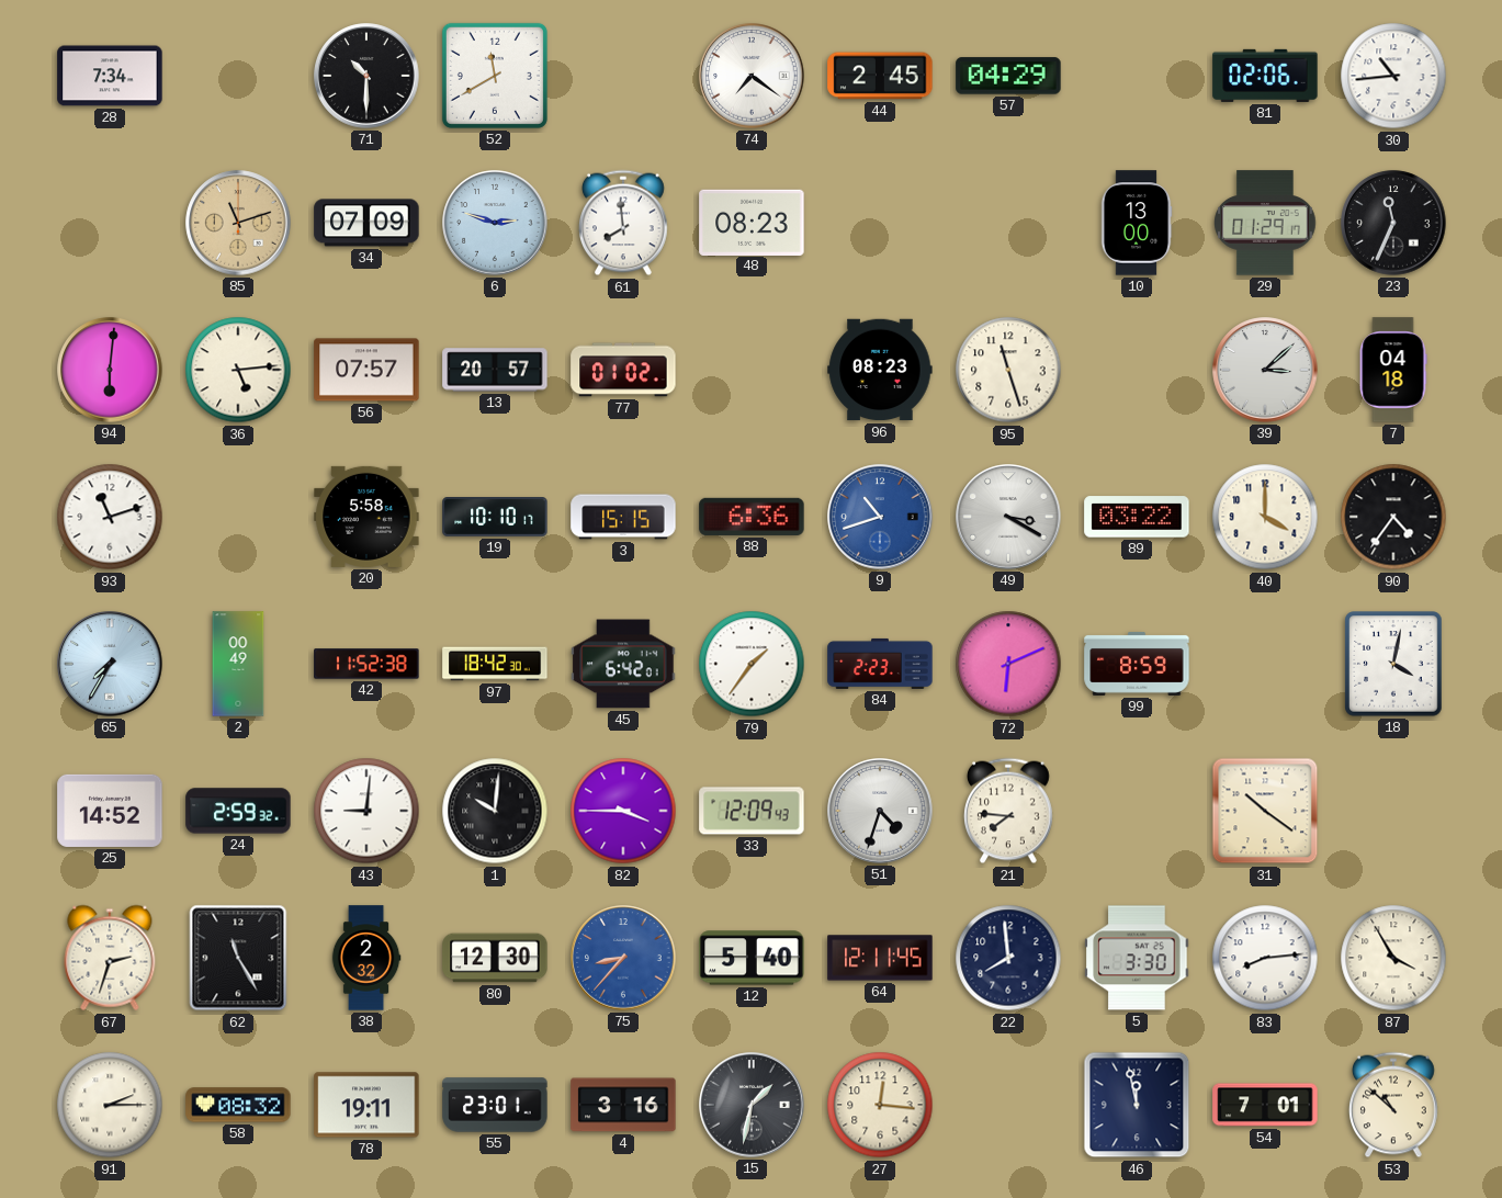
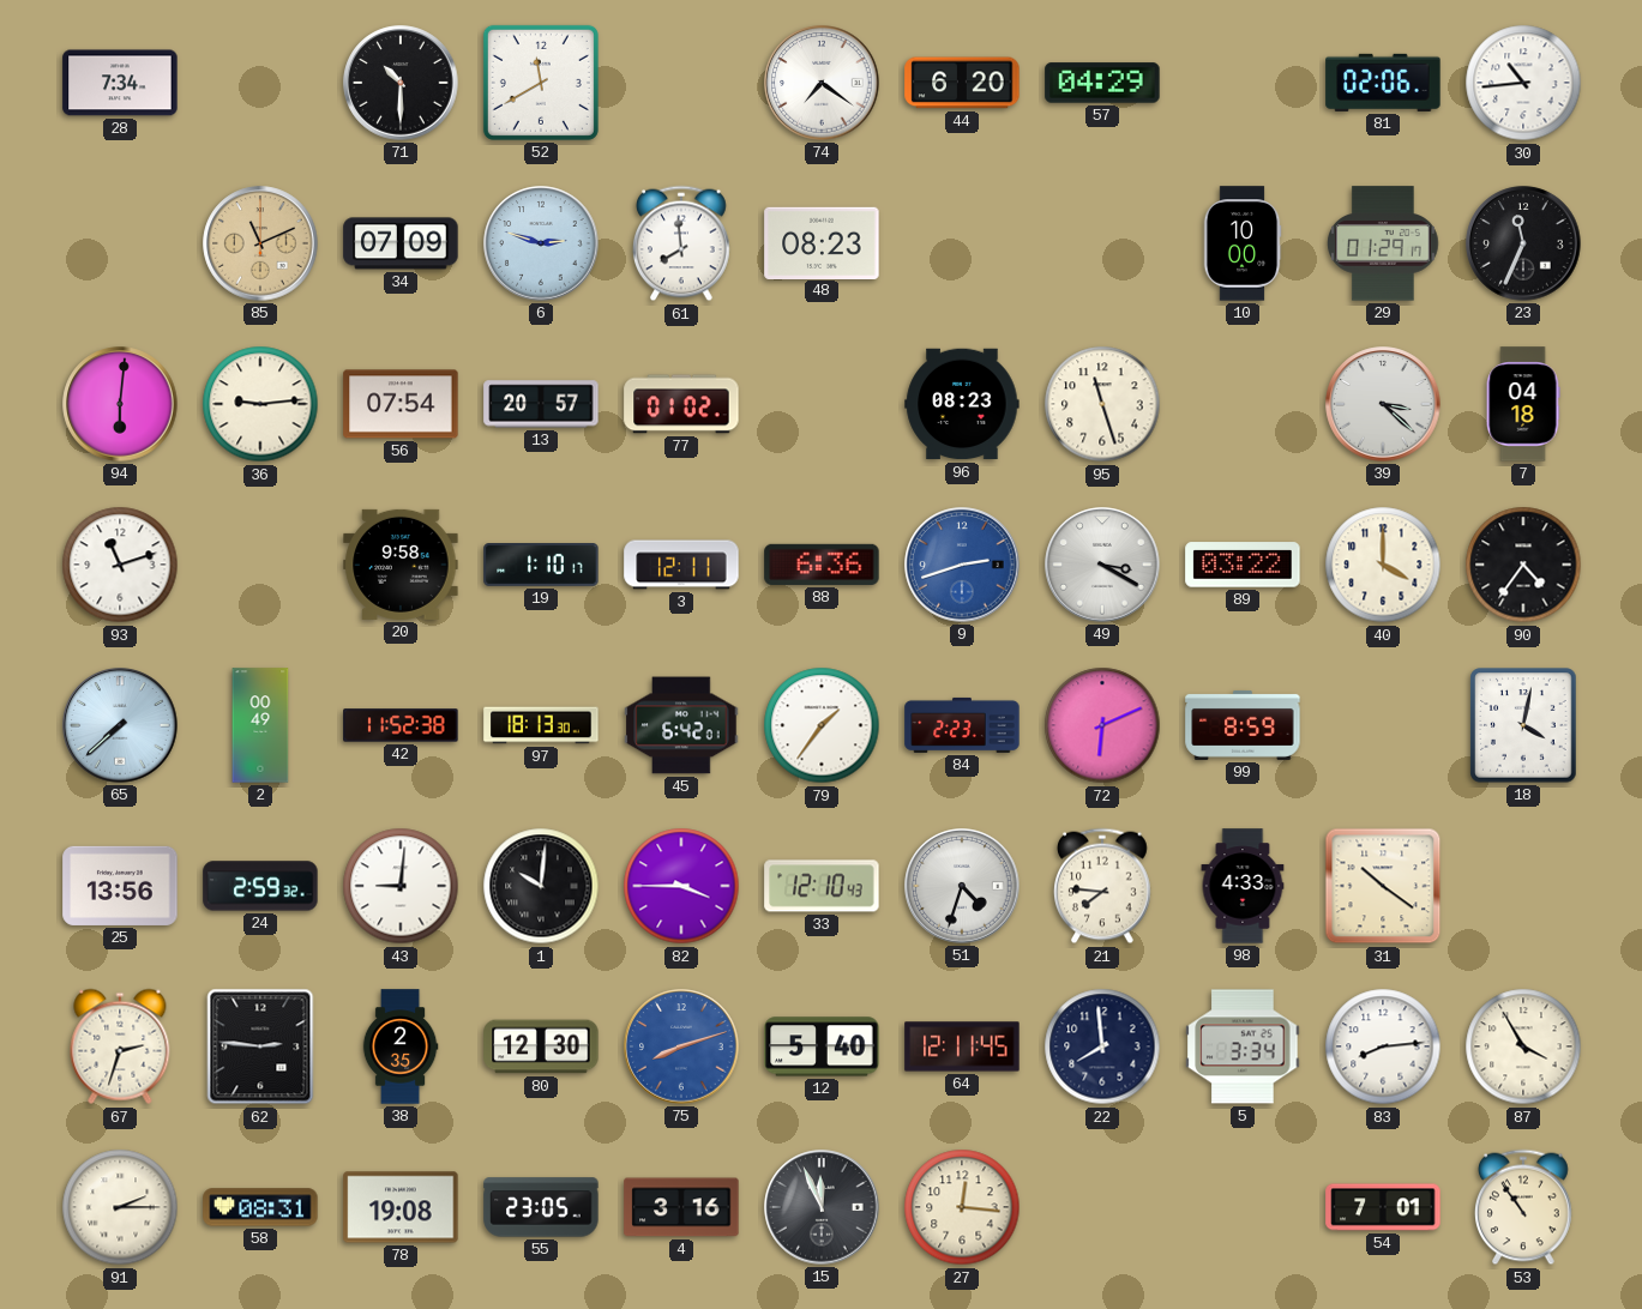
44: 2:45 -> 6:20 (962, 83)
85: 11:12 -> 11:11 (260, 243)
10: 13:00 -> 10:00 (1243, 243)
36: 5:14 -> 9:14 (260, 404)
56: 07:57 -> 07:54 (401, 404)
39: 3:08 -> 3:22 (1383, 404)
20: 5:58 -> 9:58 (401, 565)
19: 10:10 -> 1:10 (541, 566)
3: 15:15 -> 12:11 (681, 565)
9: 10:42 -> 2:42 (962, 565)
65: 7:35 -> 7:38 (120, 725)
97: 18:42 -> 18:13 (541, 725)
25: 14:52 -> 13:56 (120, 886)
33: 12:09 -> 12:10 (822, 886)
98: none -> 4:33 (1243, 886)
62: 11:25 -> 2:46 (260, 1046)
38: 2:32 -> 2:35 (401, 1046)
75: 8:37 -> 8:12 (681, 1046)
5: 3:30 -> 3:34 (1243, 1046)
58: 08:32 -> 08:31 (260, 1207)
78: 19:11 -> 19:08 (401, 1207)
55: 23:01 -> 23:05 (541, 1207)
15: 1:32 -> 11:56 (822, 1207)
46: 11:58 -> none (1137, 1105)
53: 10:52 -> 10:54 (1524, 1207)
